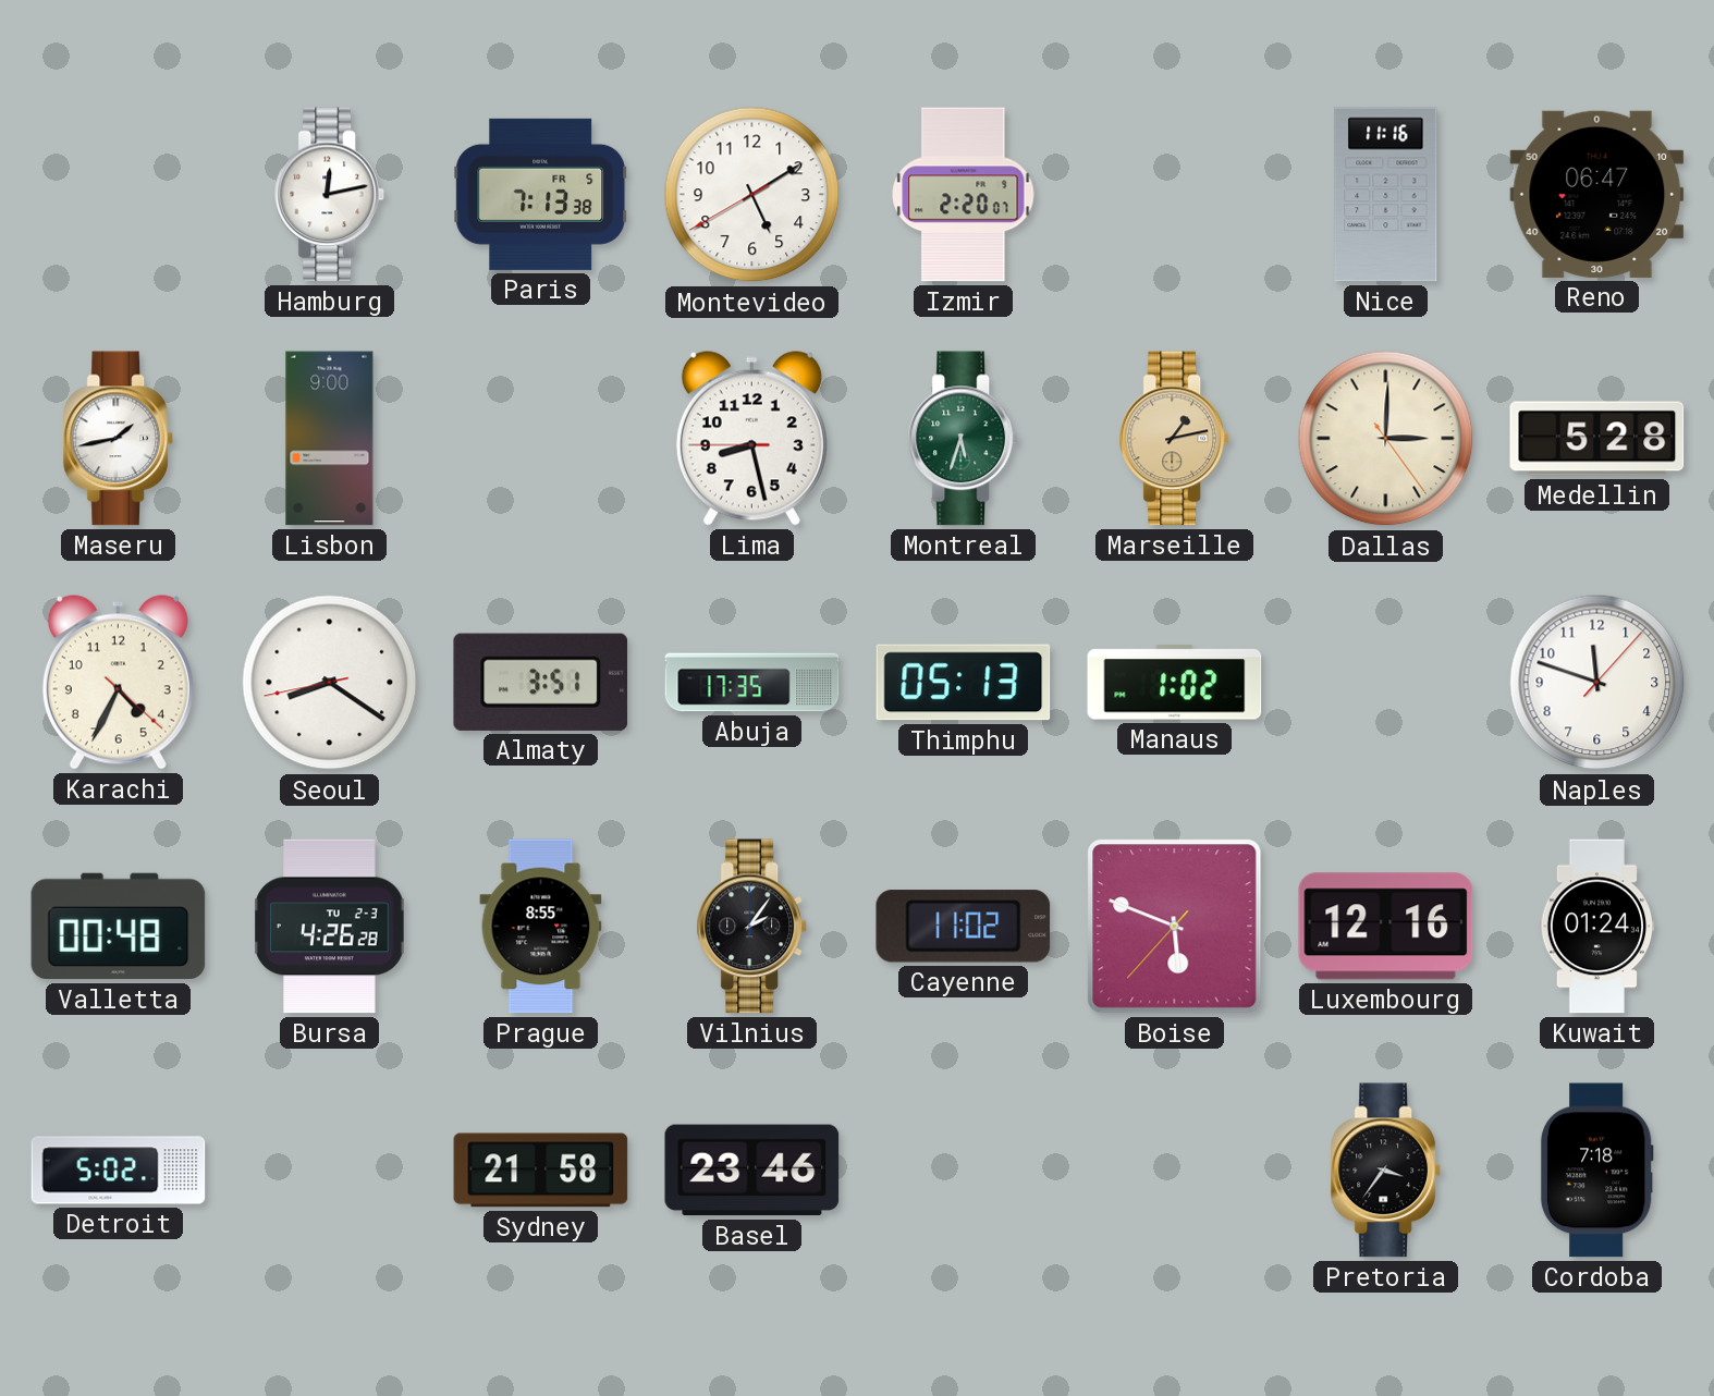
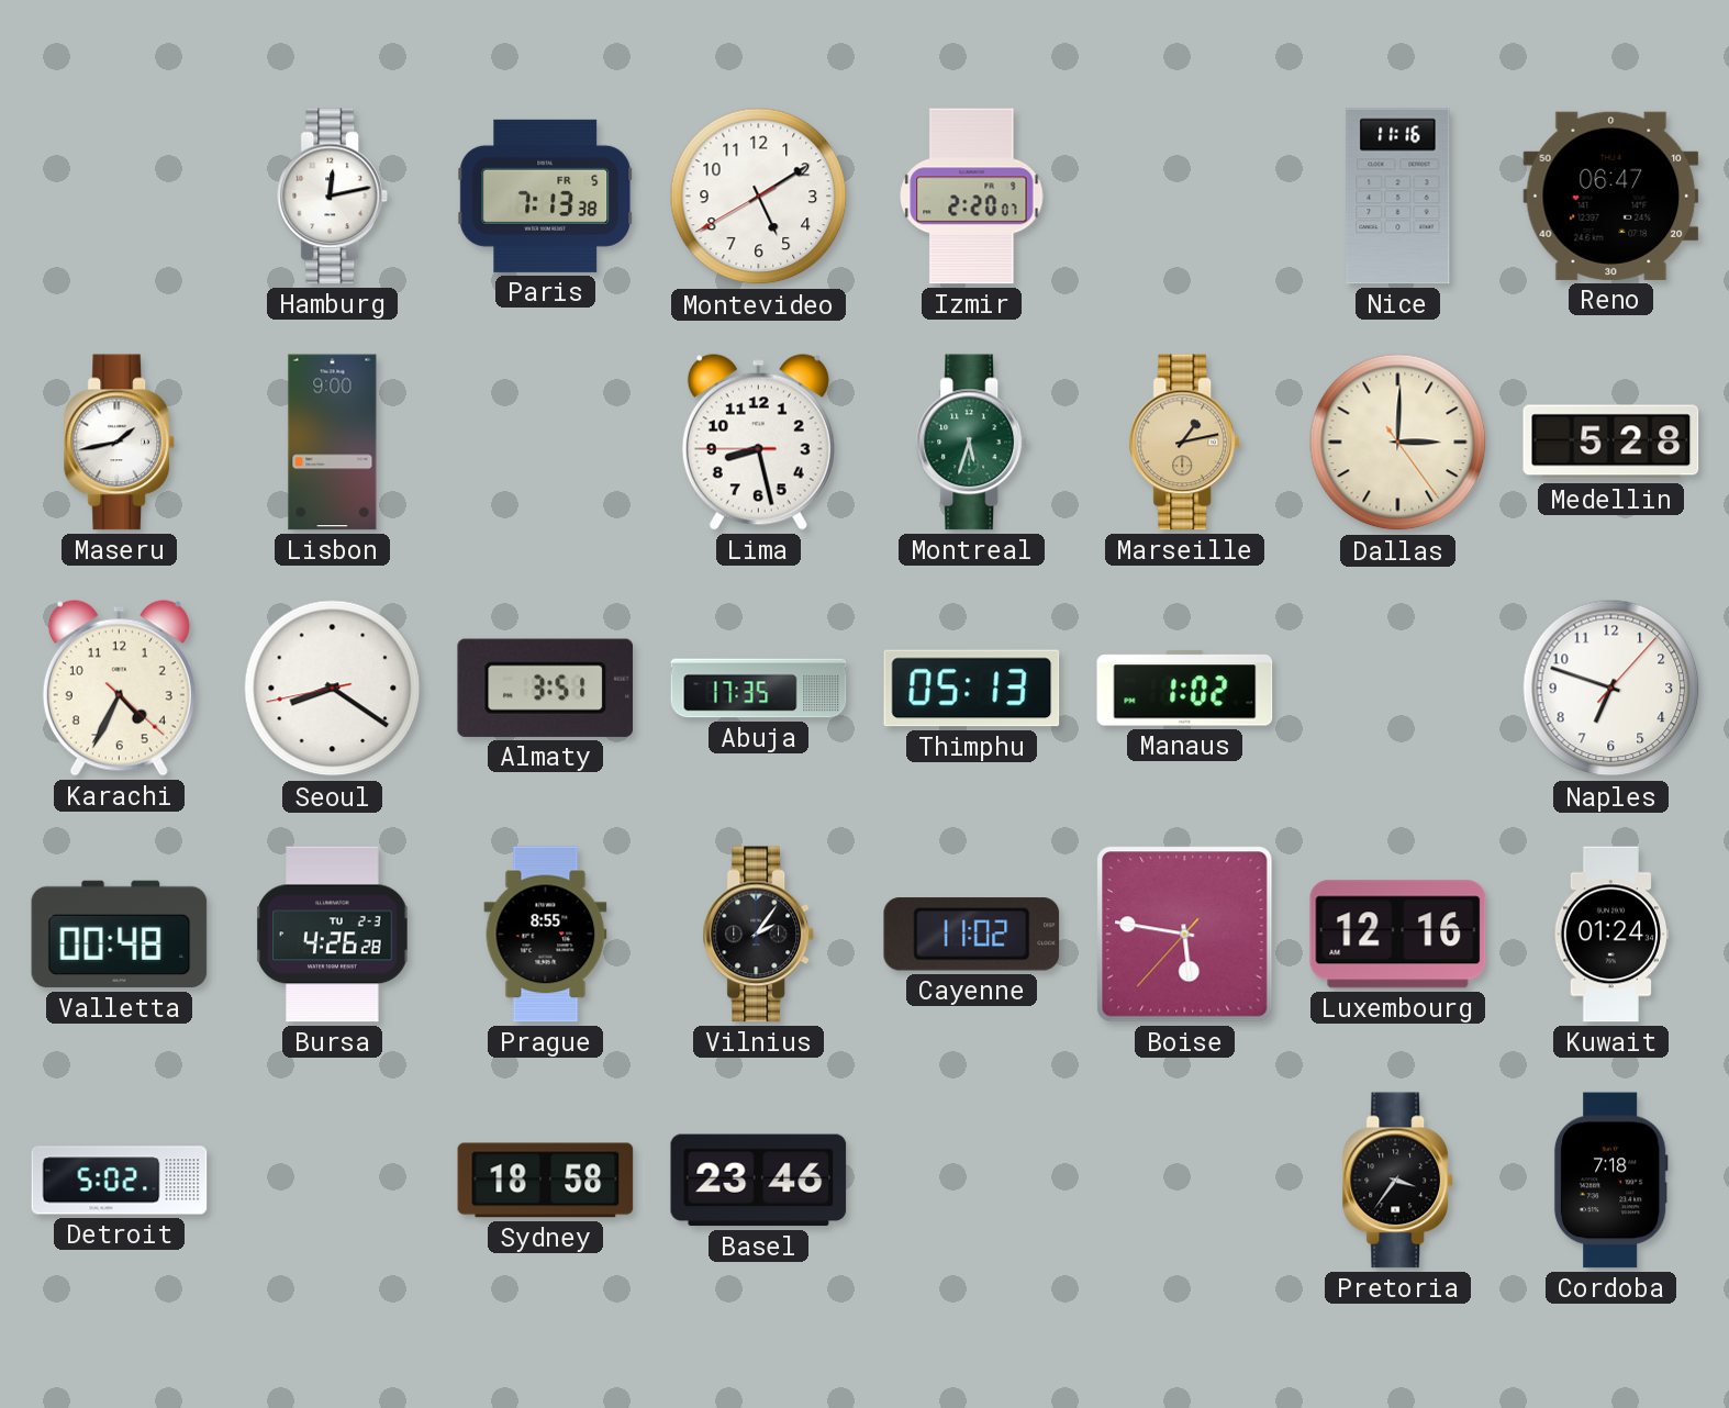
Naples: 11:48 -> 6:48 (1611, 689)
Boise: 5:48 -> 5:46 (1185, 935)
Sydney: 21:58 -> 18:58 (546, 1181)
